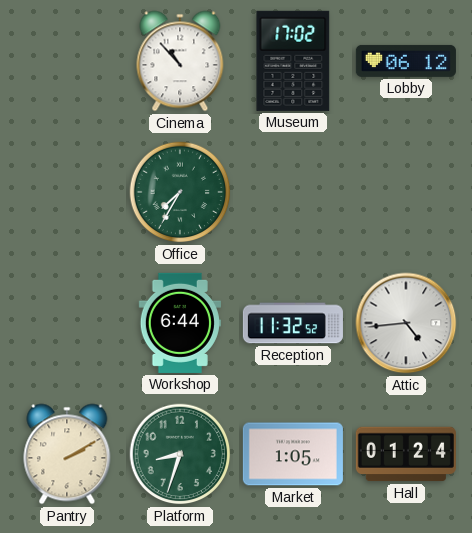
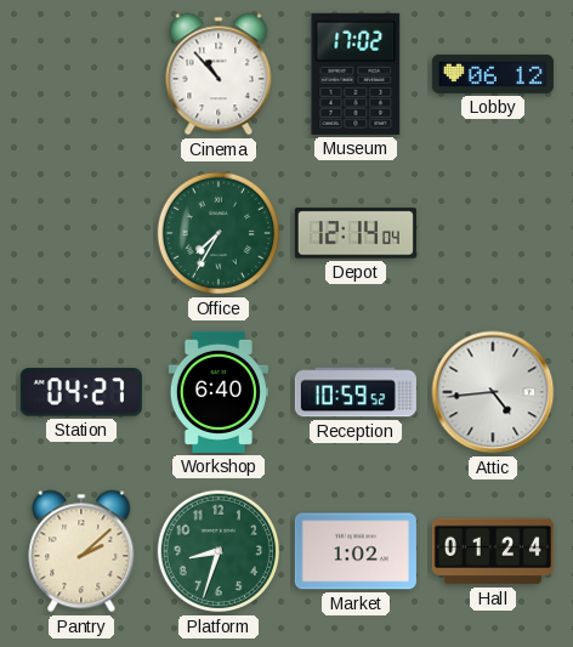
Depot: none -> 12:14 (356, 233)
Station: none -> 04:27 (81, 392)
Workshop: 6:44 -> 6:40 (219, 392)
Reception: 11:32 -> 10:59 (356, 392)
Pantry: 2:10 -> 2:08 (81, 551)
Market: 1:05 -> 1:02 (356, 551)
